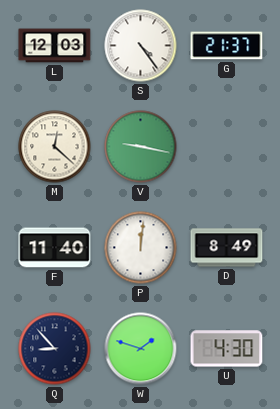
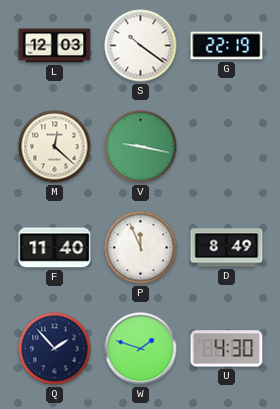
S: 4:24 -> 10:21 (141, 46)
G: 21:37 -> 22:19 (227, 46)
P: 12:01 -> 11:56 (141, 248)
Q: 8:53 -> 1:53 (55, 349)
